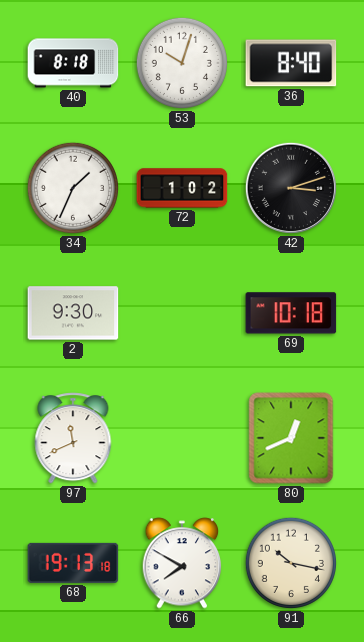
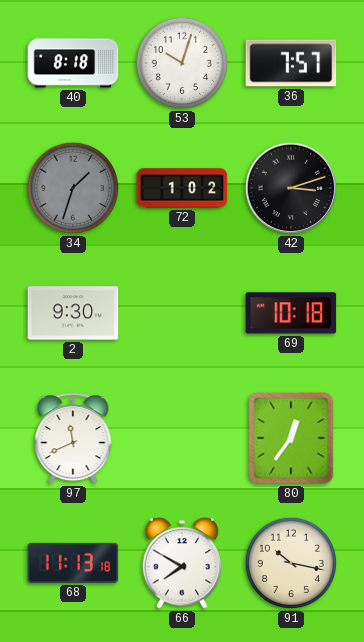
36: 8:40 -> 7:57 (291, 63)
34: 1:34 -> 1:33 (73, 188)
34 dial: white -> grey (73, 188)
80: 12:41 -> 12:36 (291, 438)
68: 19:13 -> 11:13 (73, 563)
